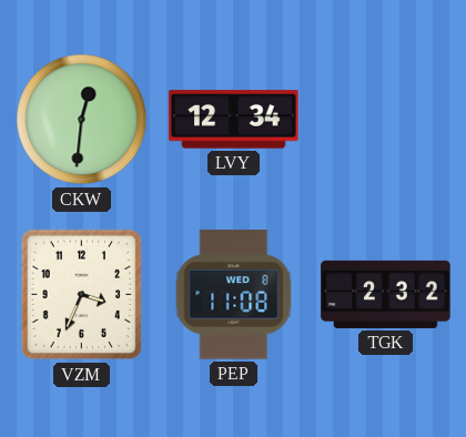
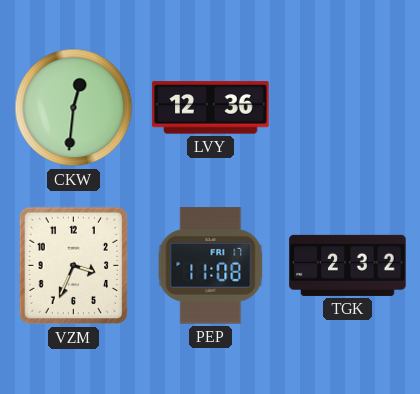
LVY: 12:34 -> 12:36 (211, 108)
PEP date: WED 8 -> FRI 17 (211, 266)
